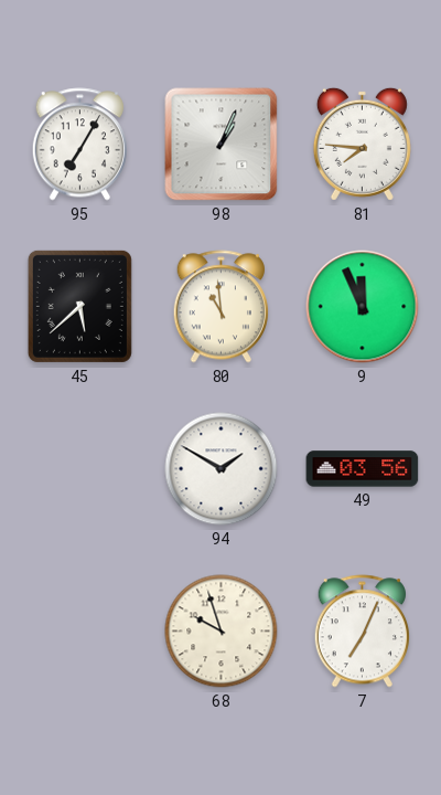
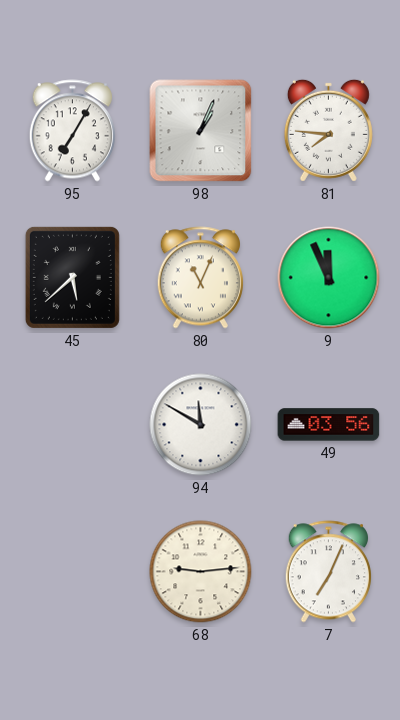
80: 10:59 -> 11:04 (200, 278)
94: 1:50 -> 11:50 (201, 425)
68: 9:57 -> 9:14 (201, 572)
